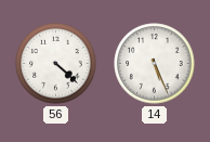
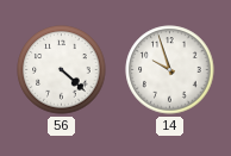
14: 5:26 -> 9:57 (170, 70)
